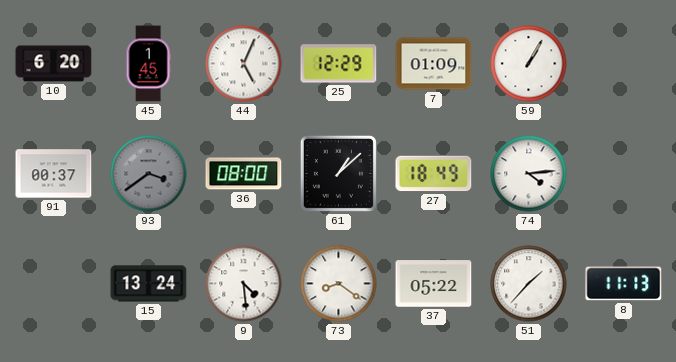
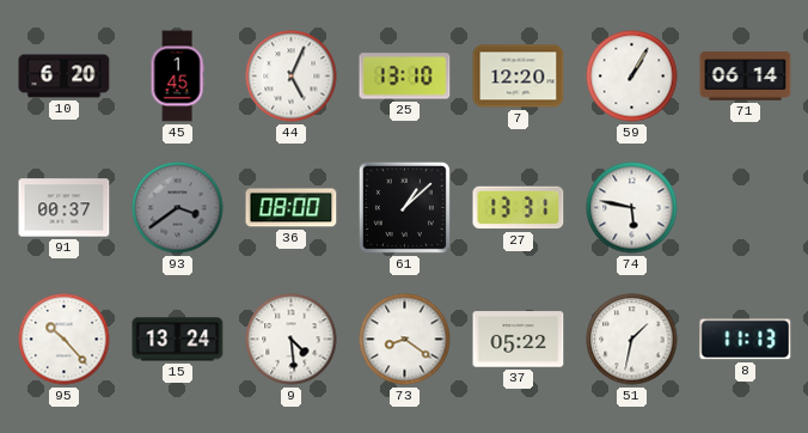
25: 12:29 -> 13:10 (405, 77)
7: 01:09 -> 12:20 (519, 77)
71: none -> 06:14 (746, 77)
27: 18:49 -> 13:31 (519, 208)
74: 4:14 -> 5:47 (632, 208)
95: none -> 10:23 (65, 340)
51: 1:37 -> 1:32 (632, 340)
